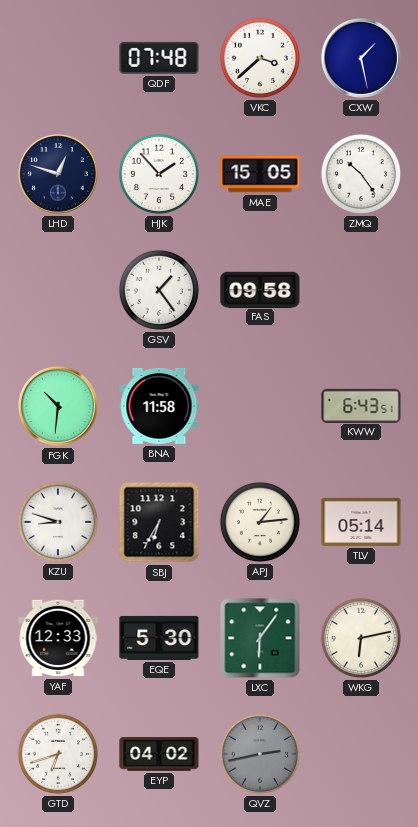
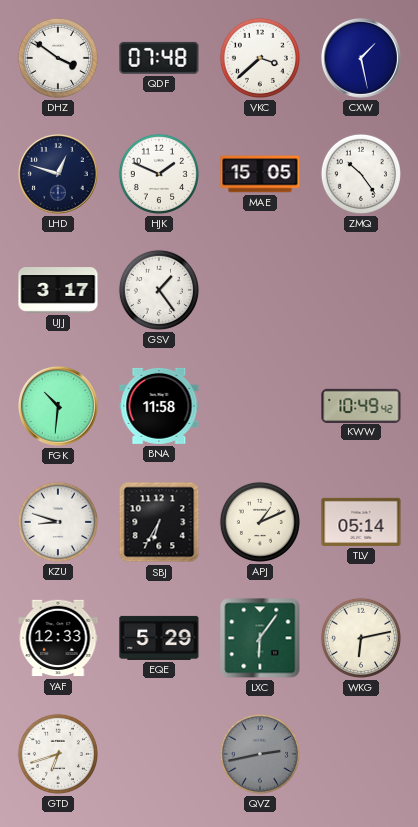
DHZ: none -> 3:51 (58, 58)
HJK: 1:53 -> 1:49 (159, 174)
UJJ: none -> 3:17 (58, 290)
FAS: 09:58 -> none (260, 289)
KWW: 6:43 -> 10:49 (361, 405)
APJ: 1:14 -> 1:11 (260, 522)
EQE: 5:30 -> 5:29 (159, 638)
EYP: 04:02 -> none (159, 754)
